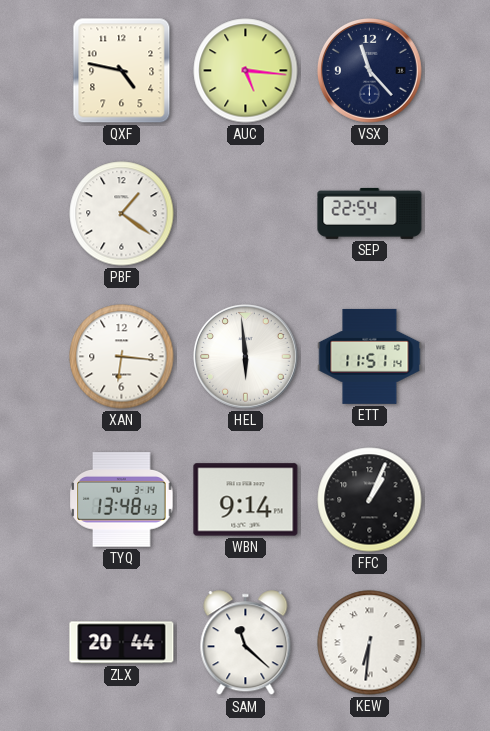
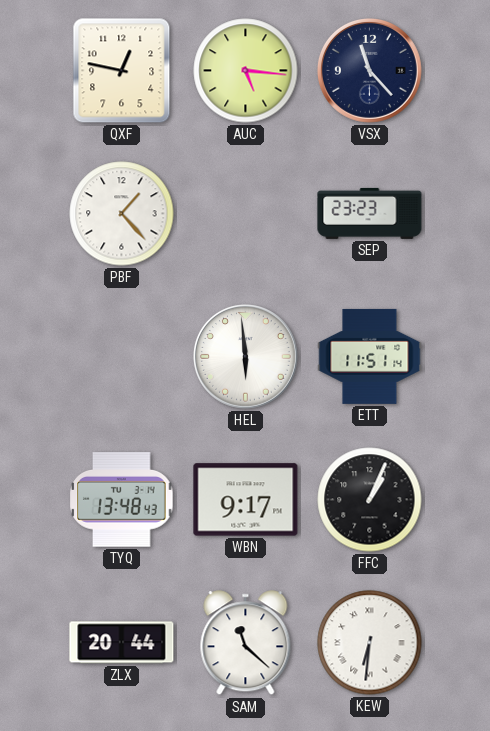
QXF: 4:47 -> 12:47 (122, 71)
PBF: 1:21 -> 1:23 (122, 214)
SEP: 22:54 -> 23:23 (370, 213)
XAN: 6:16 -> none (122, 357)
WBN: 9:14 -> 9:17 (246, 500)
